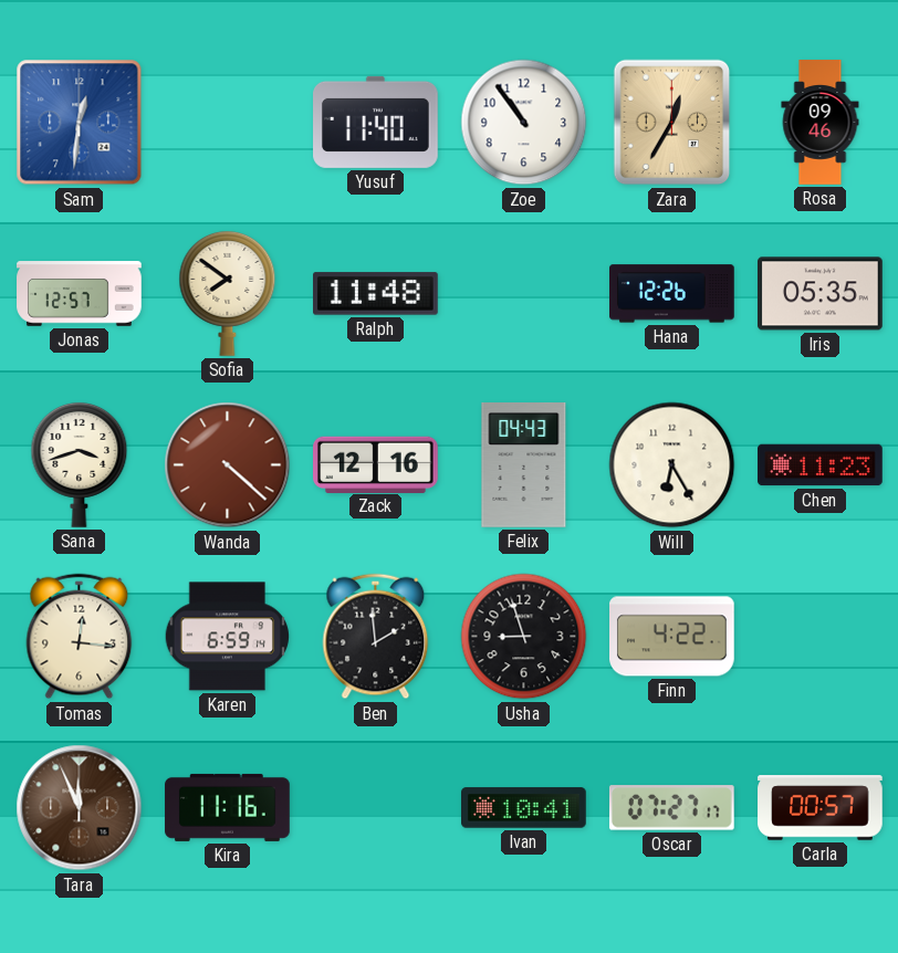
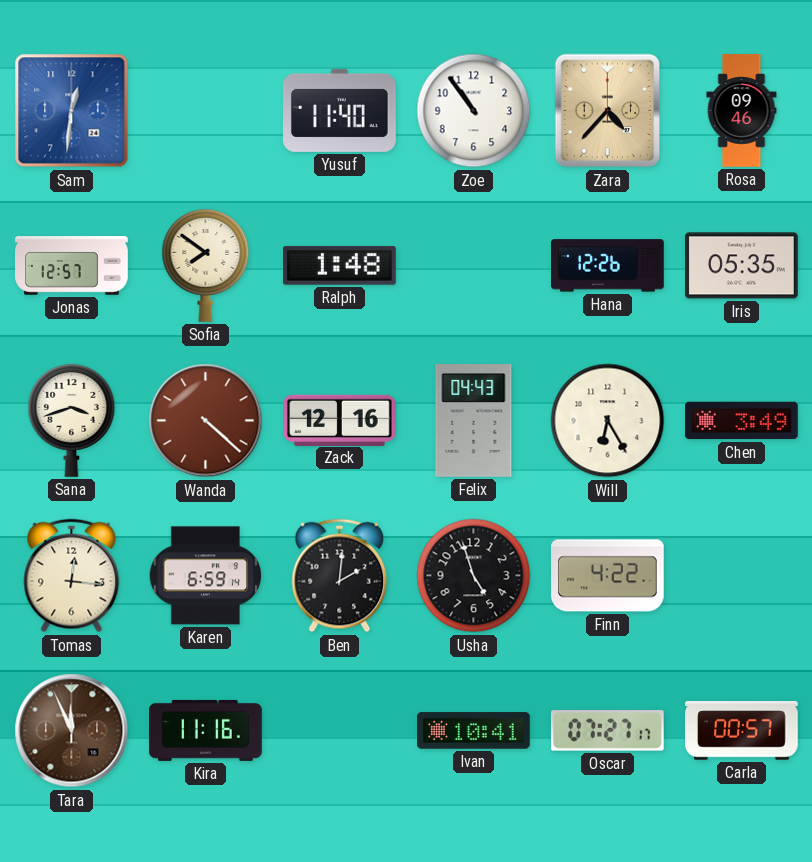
Zara: 12:35 -> 4:37 (608, 111)
Ralph: 11:48 -> 1:48 (340, 266)
Chen: 11:23 -> 3:49 (742, 421)
Ben: 1:59 -> 2:01 (340, 576)
Usha: 8:57 -> 4:57 (474, 576)
